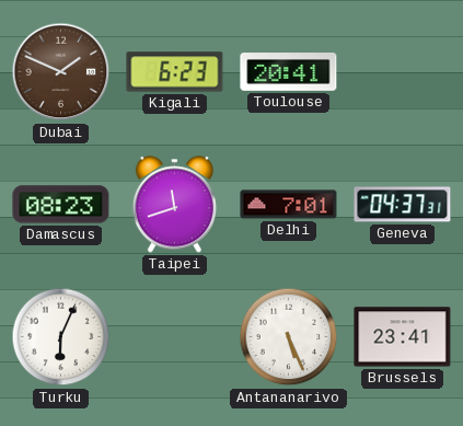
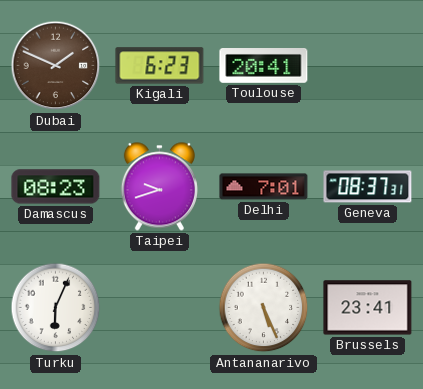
Taipei: 11:42 -> 9:42 (159, 187)
Geneva: 04:37 -> 08:37 (368, 187)
